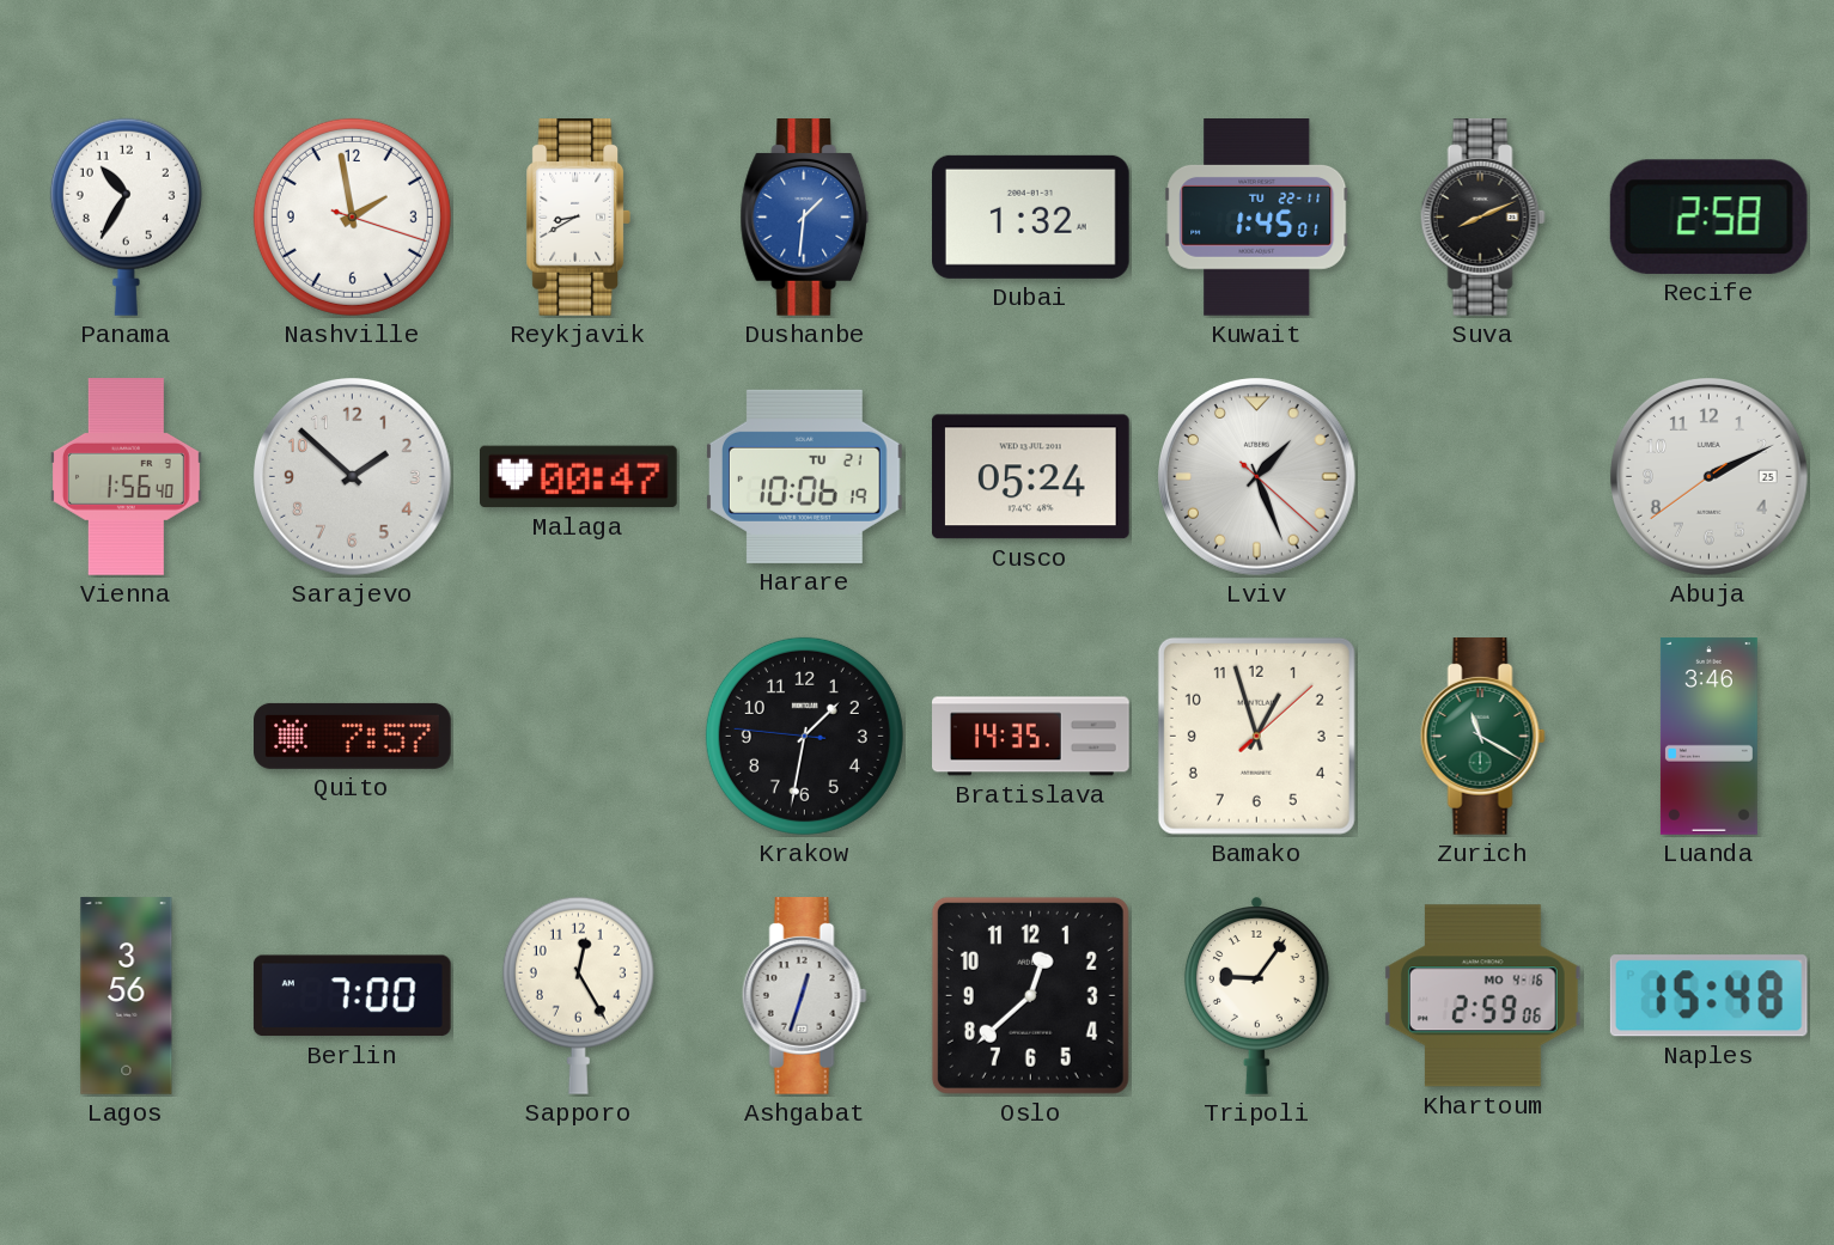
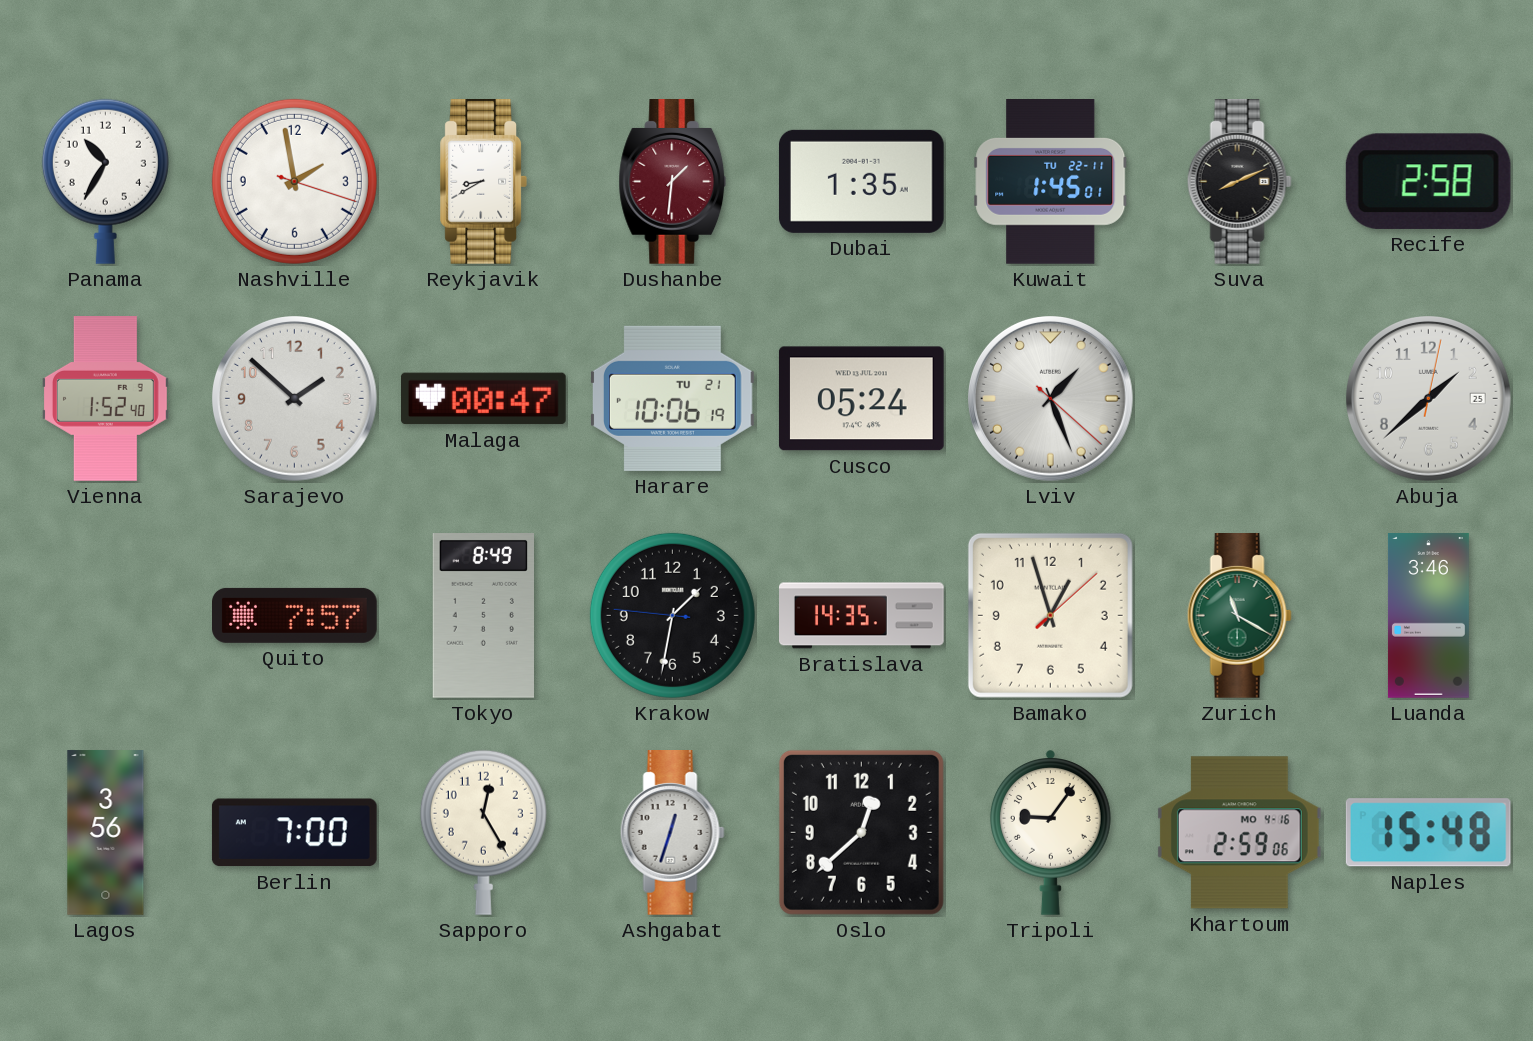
Dushanbe dial: blue -> burgundy (673, 182)
Dubai: 1:32 -> 1:35 (861, 181)
Vienna: 1:56 -> 1:52 (105, 399)
Abuja: 2:10 -> 1:38 (1429, 399)
Tokyo: none -> 8:49 (483, 616)
